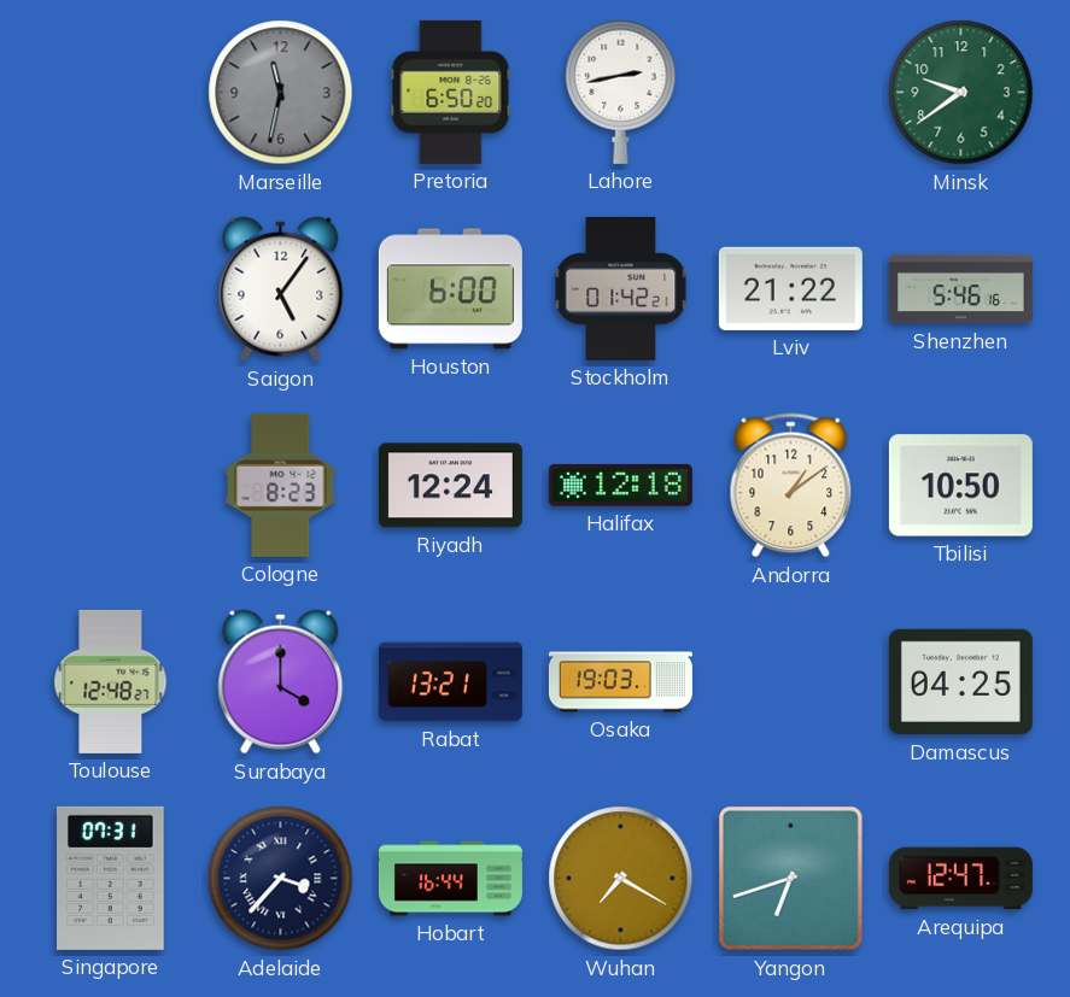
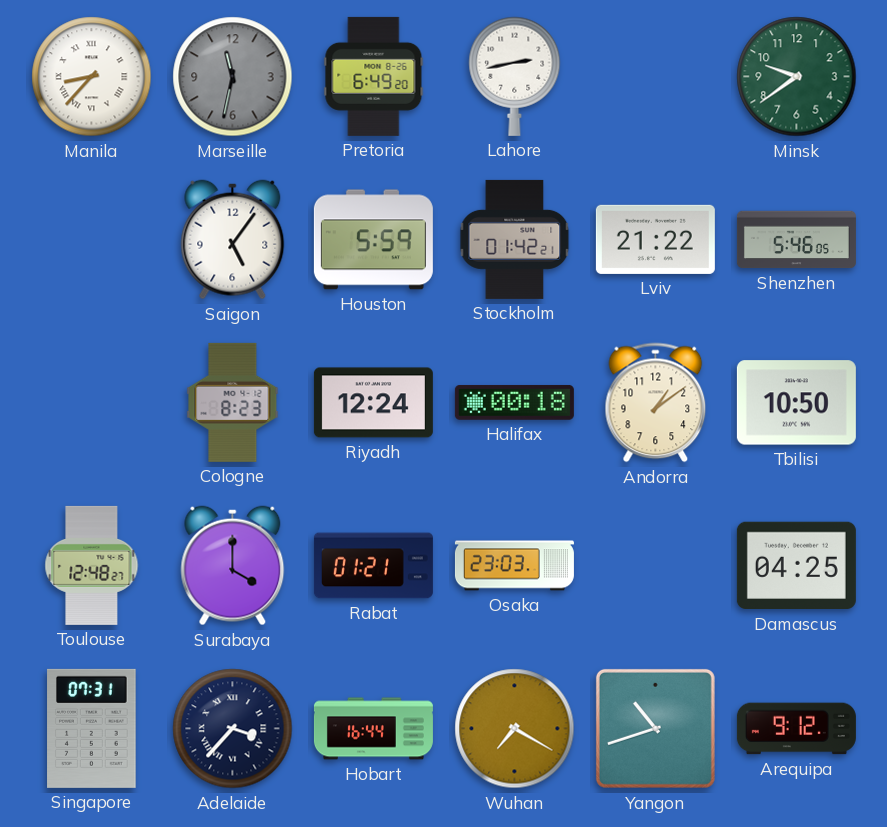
Manila: none -> 8:37 (92, 77)
Pretoria: 6:50 -> 6:49 (374, 76)
Houston: 6:00 -> 5:59 (373, 240)
Shenzhen: 5:46:16 -> 5:46:05 (796, 240)
Halifax: 12:18 -> 00:18 (514, 402)
Rabat: 13:21 -> 01:21 (373, 566)
Osaka: 19:03 -> 23:03 (514, 566)
Yangon: 6:42 -> 10:42 (655, 728)
Arequipa: 12:47 -> 9:12 (796, 729)
